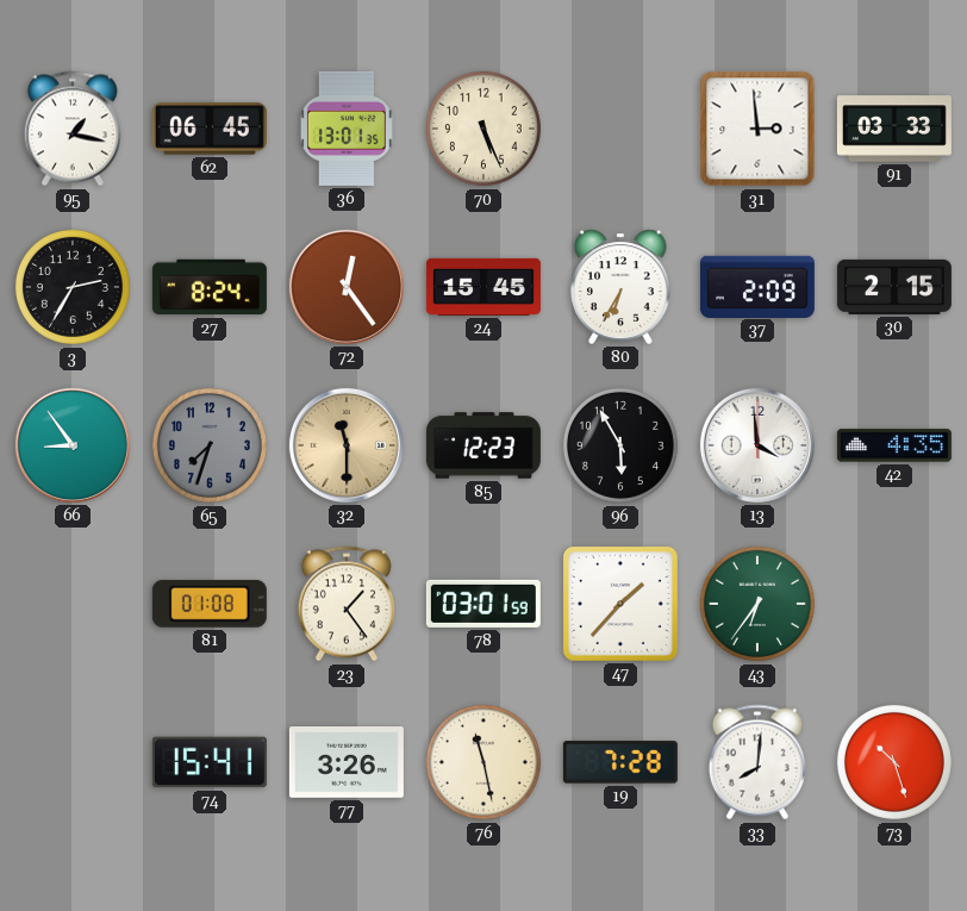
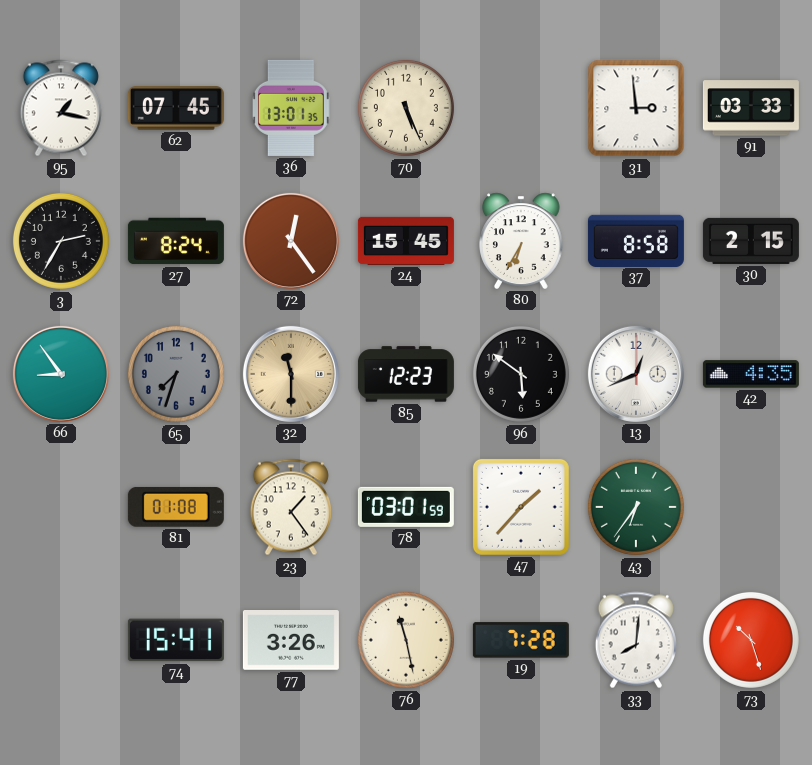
62: 06:45 -> 07:45 (176, 108)
37: 2:09 -> 8:58 (636, 240)
96: 5:55 -> 5:51 (521, 374)
13: 3:59 -> 12:41 (636, 374)
